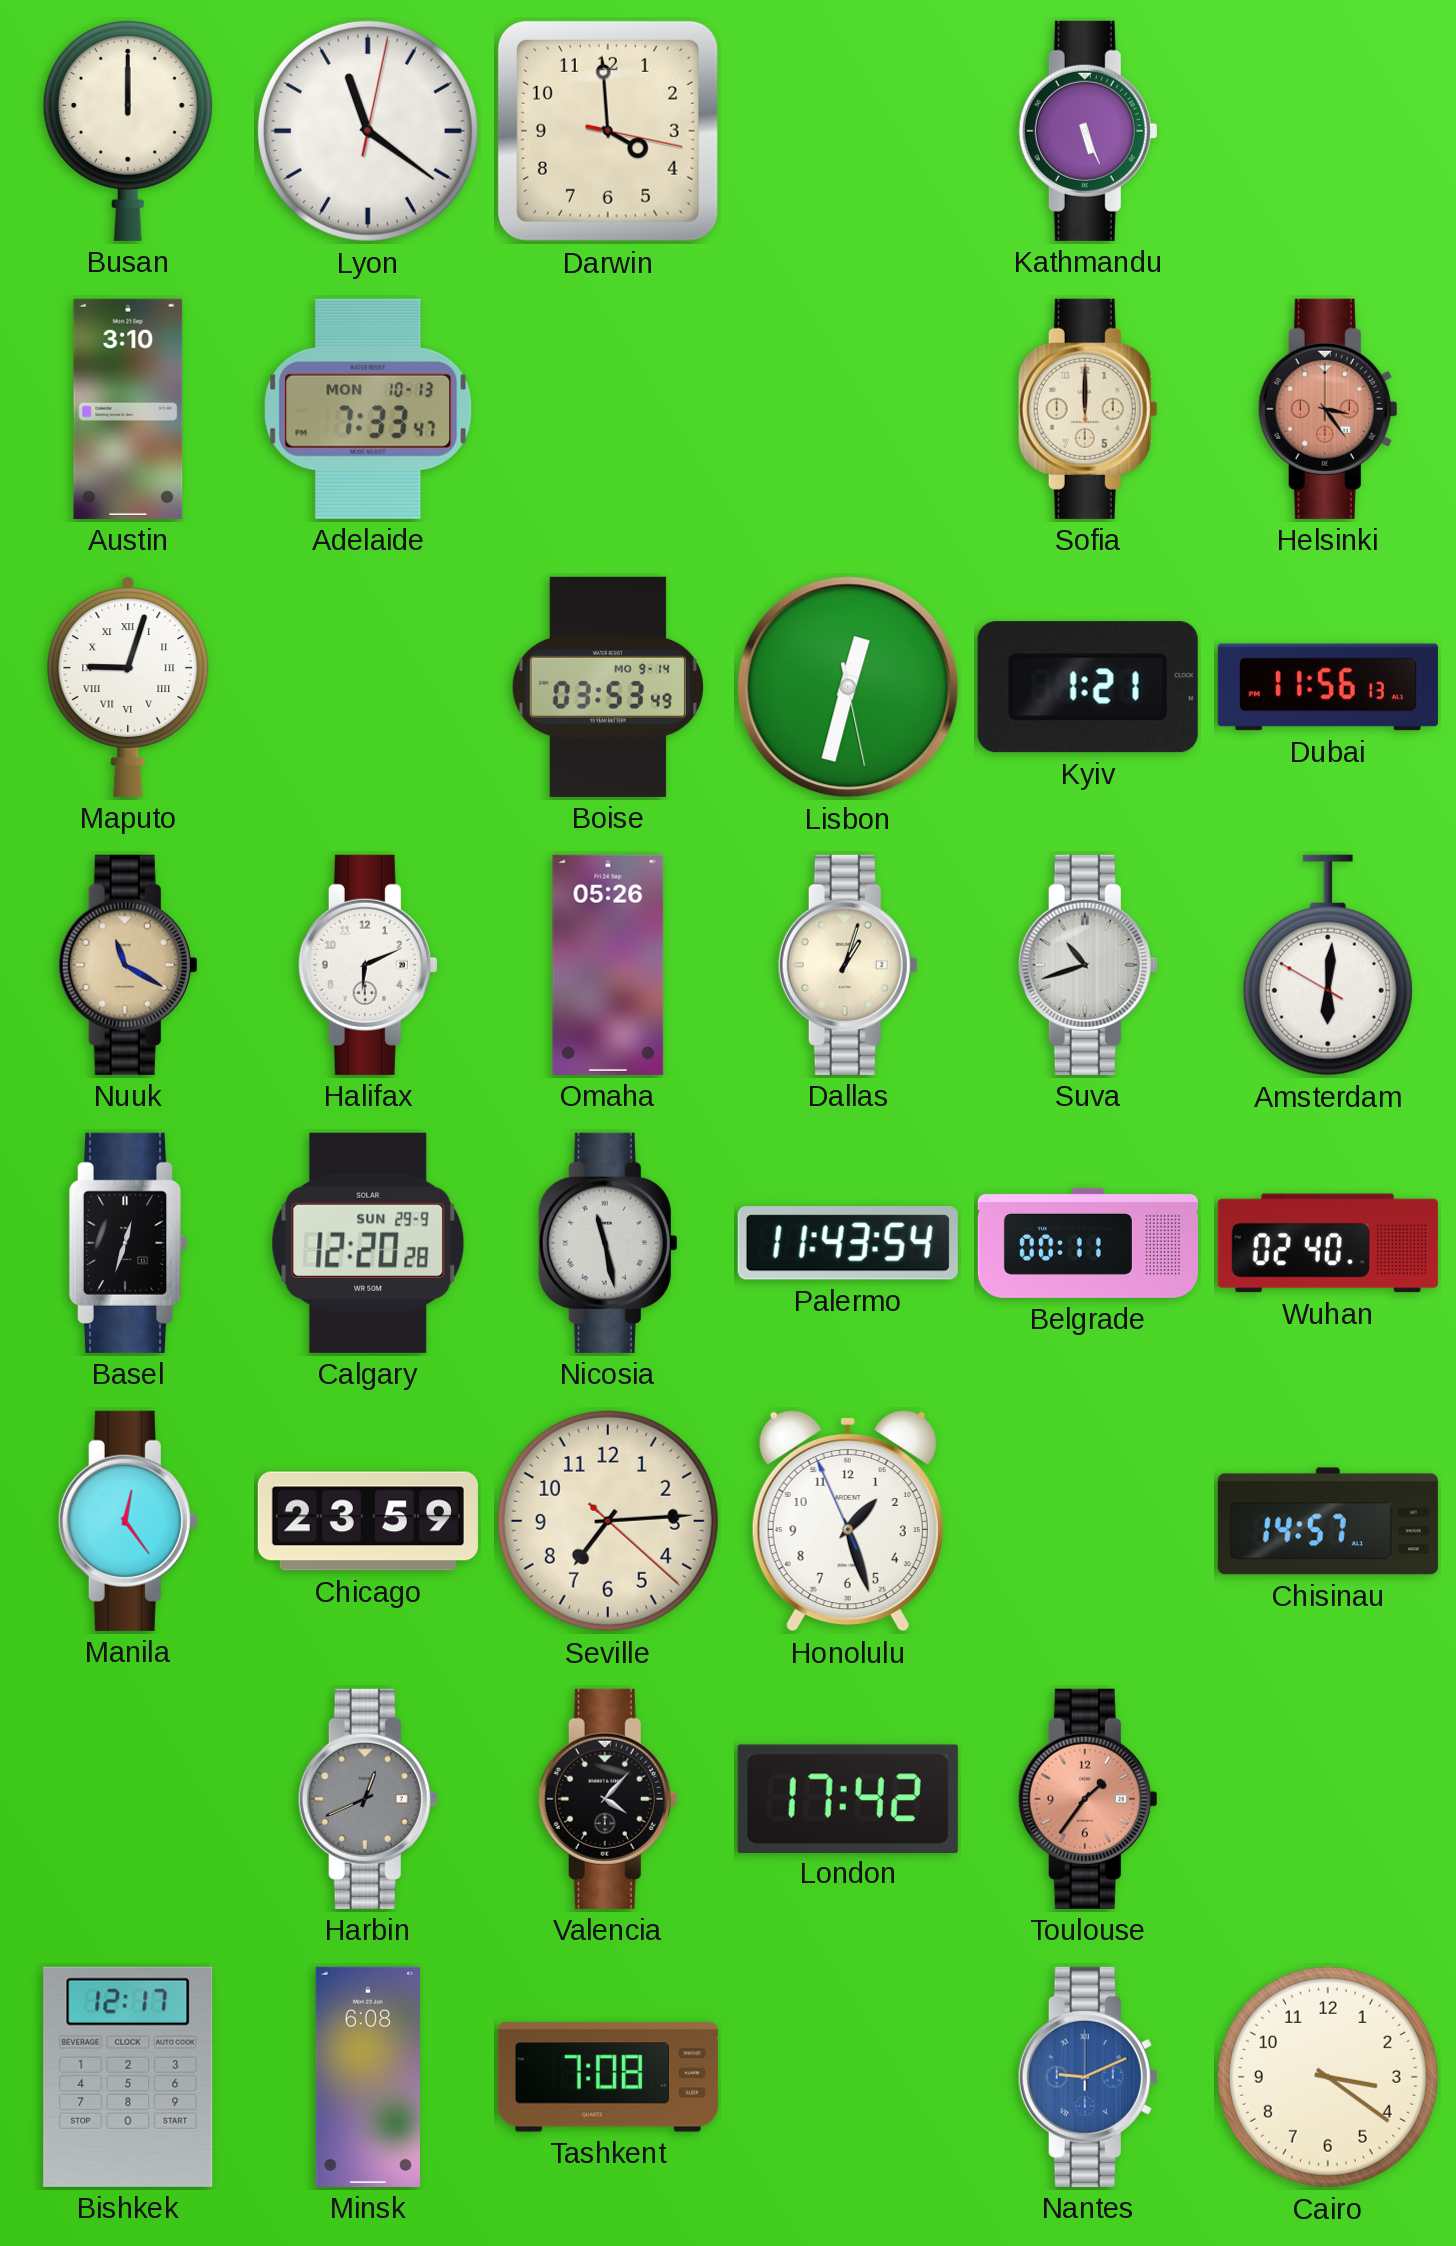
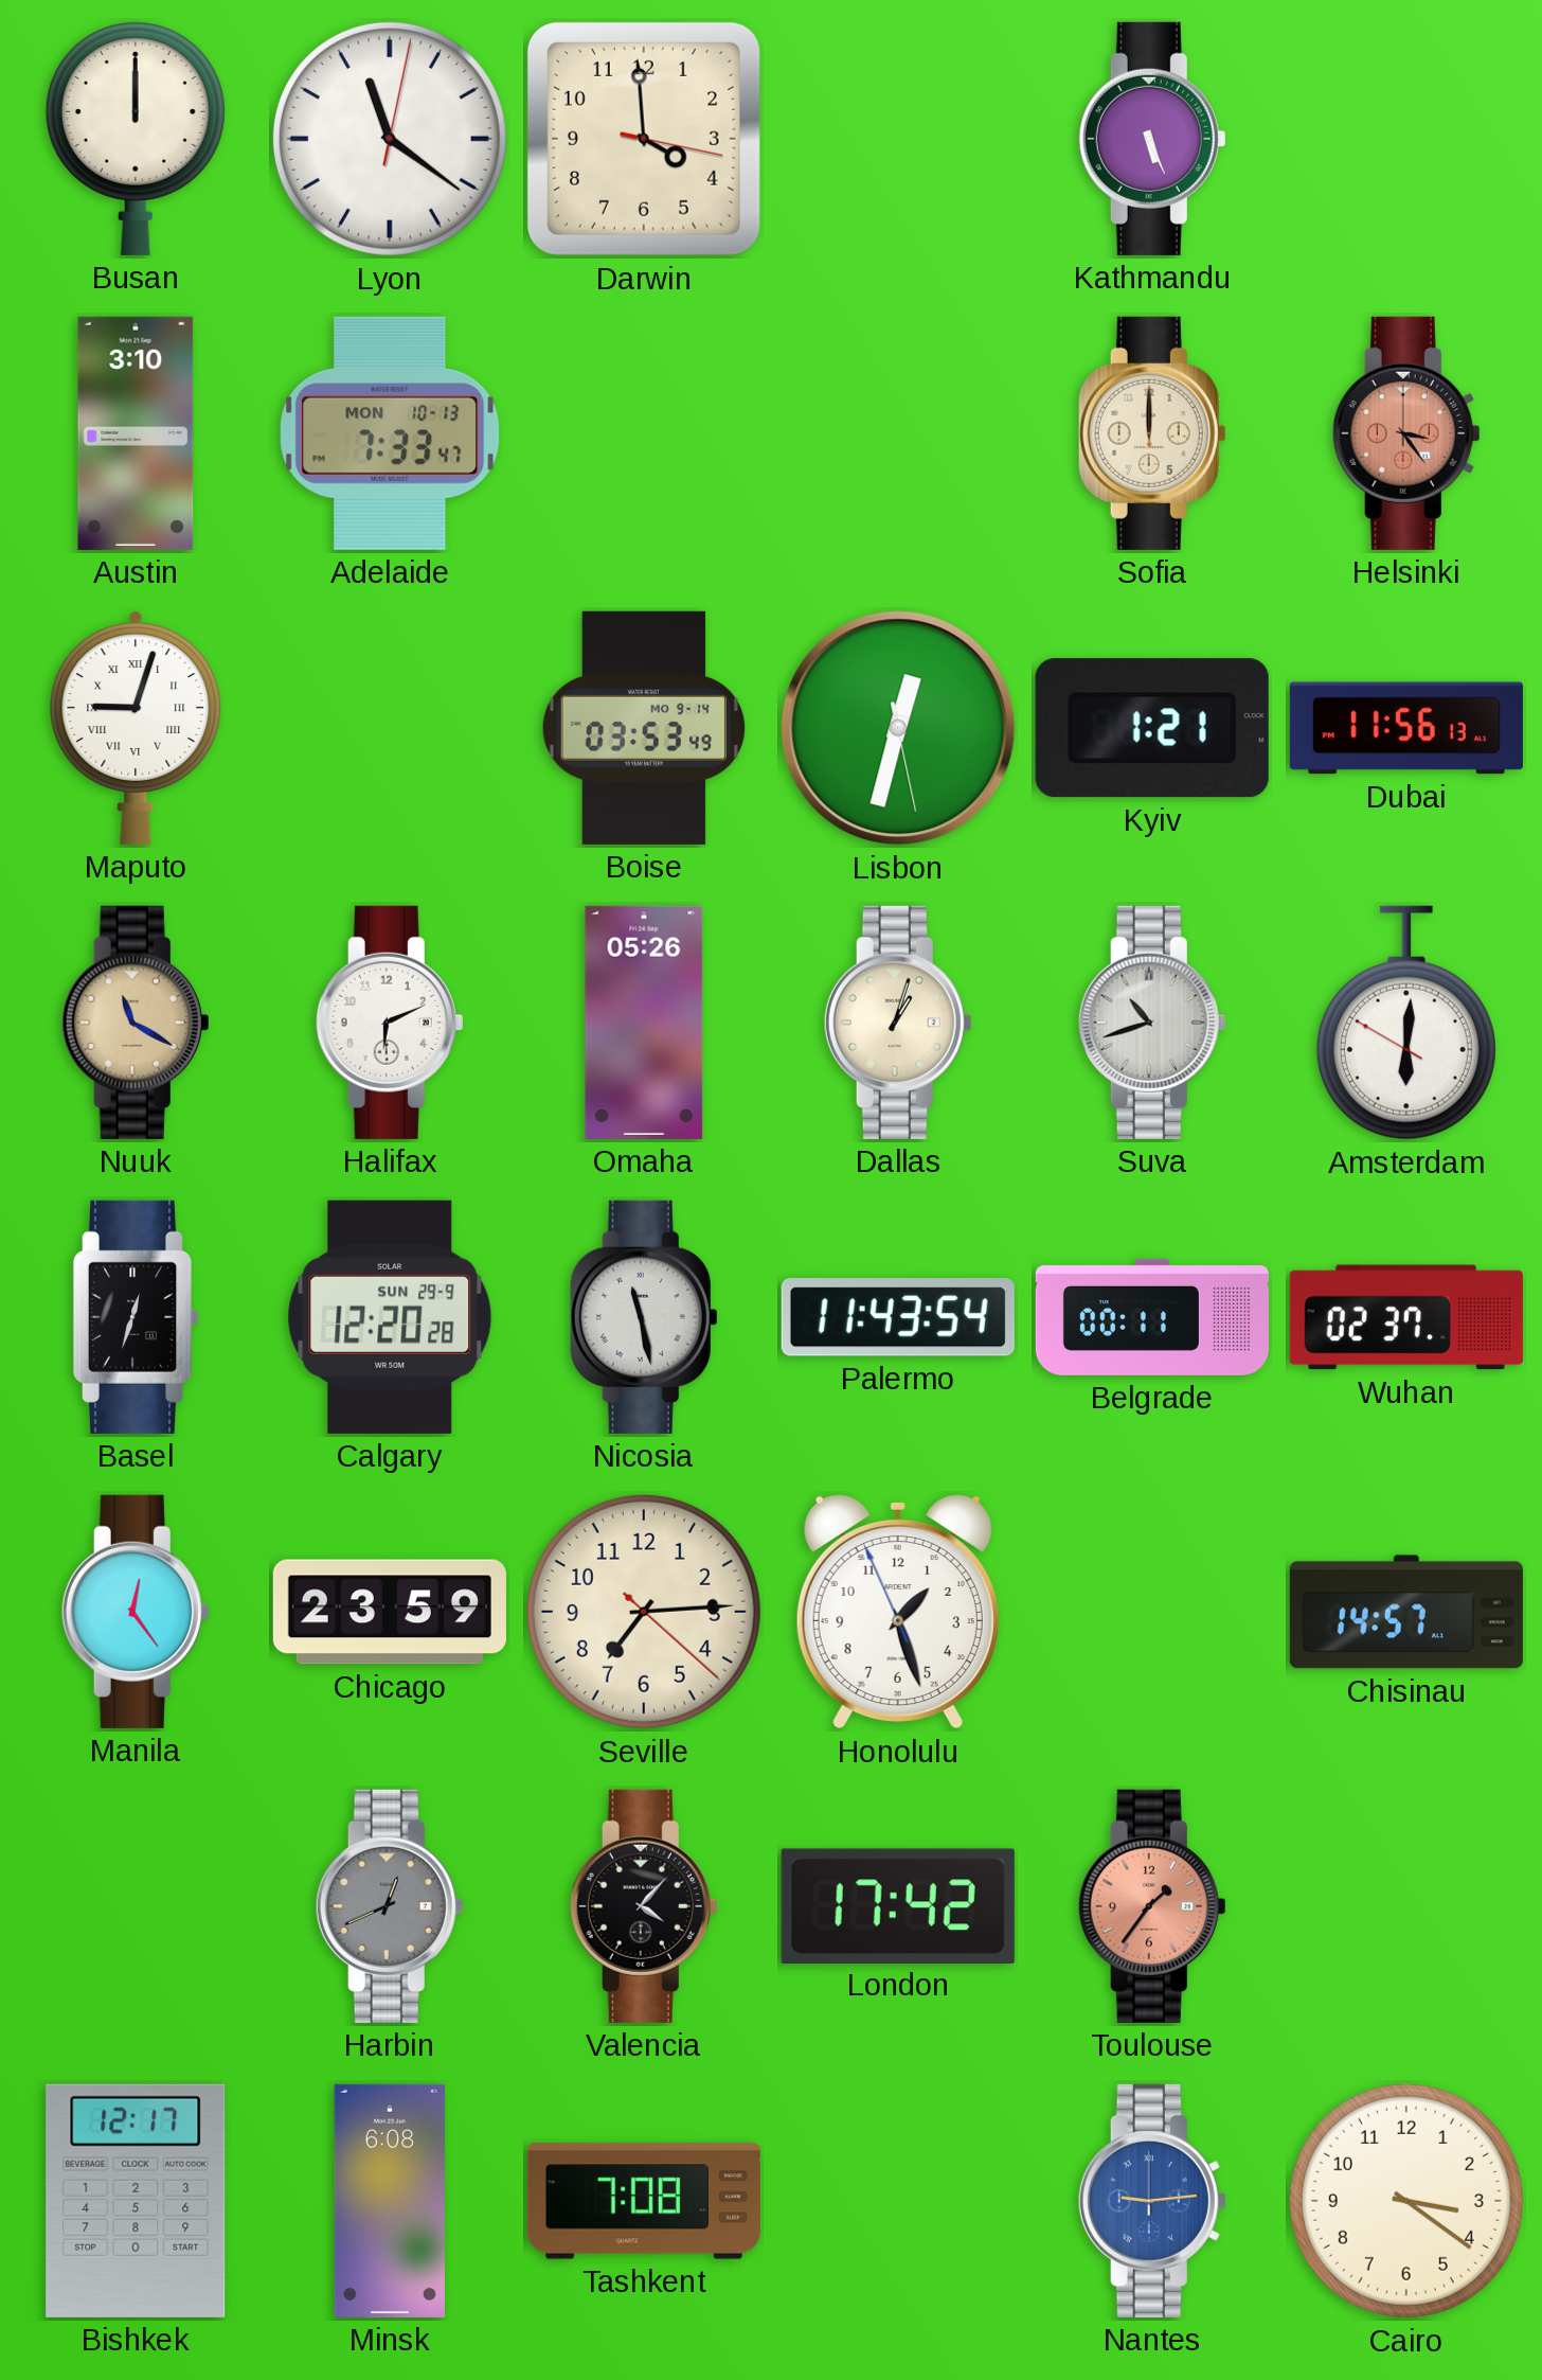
Wuhan: 02:40 -> 02:37 (1406, 1317)
Nantes: 9:11 -> 9:14 (1152, 2201)
